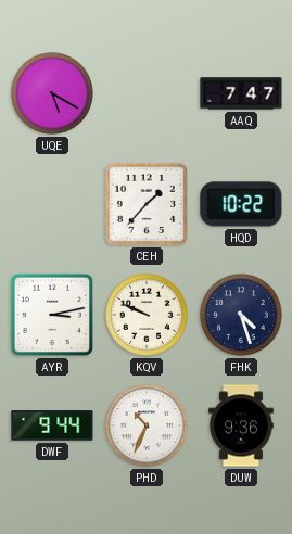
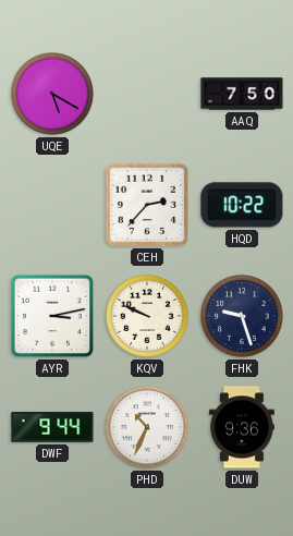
AAQ: 7:47 -> 7:50 (242, 94)
CEH: 1:37 -> 2:37 (147, 205)
FHK: 4:27 -> 9:27 (243, 317)
